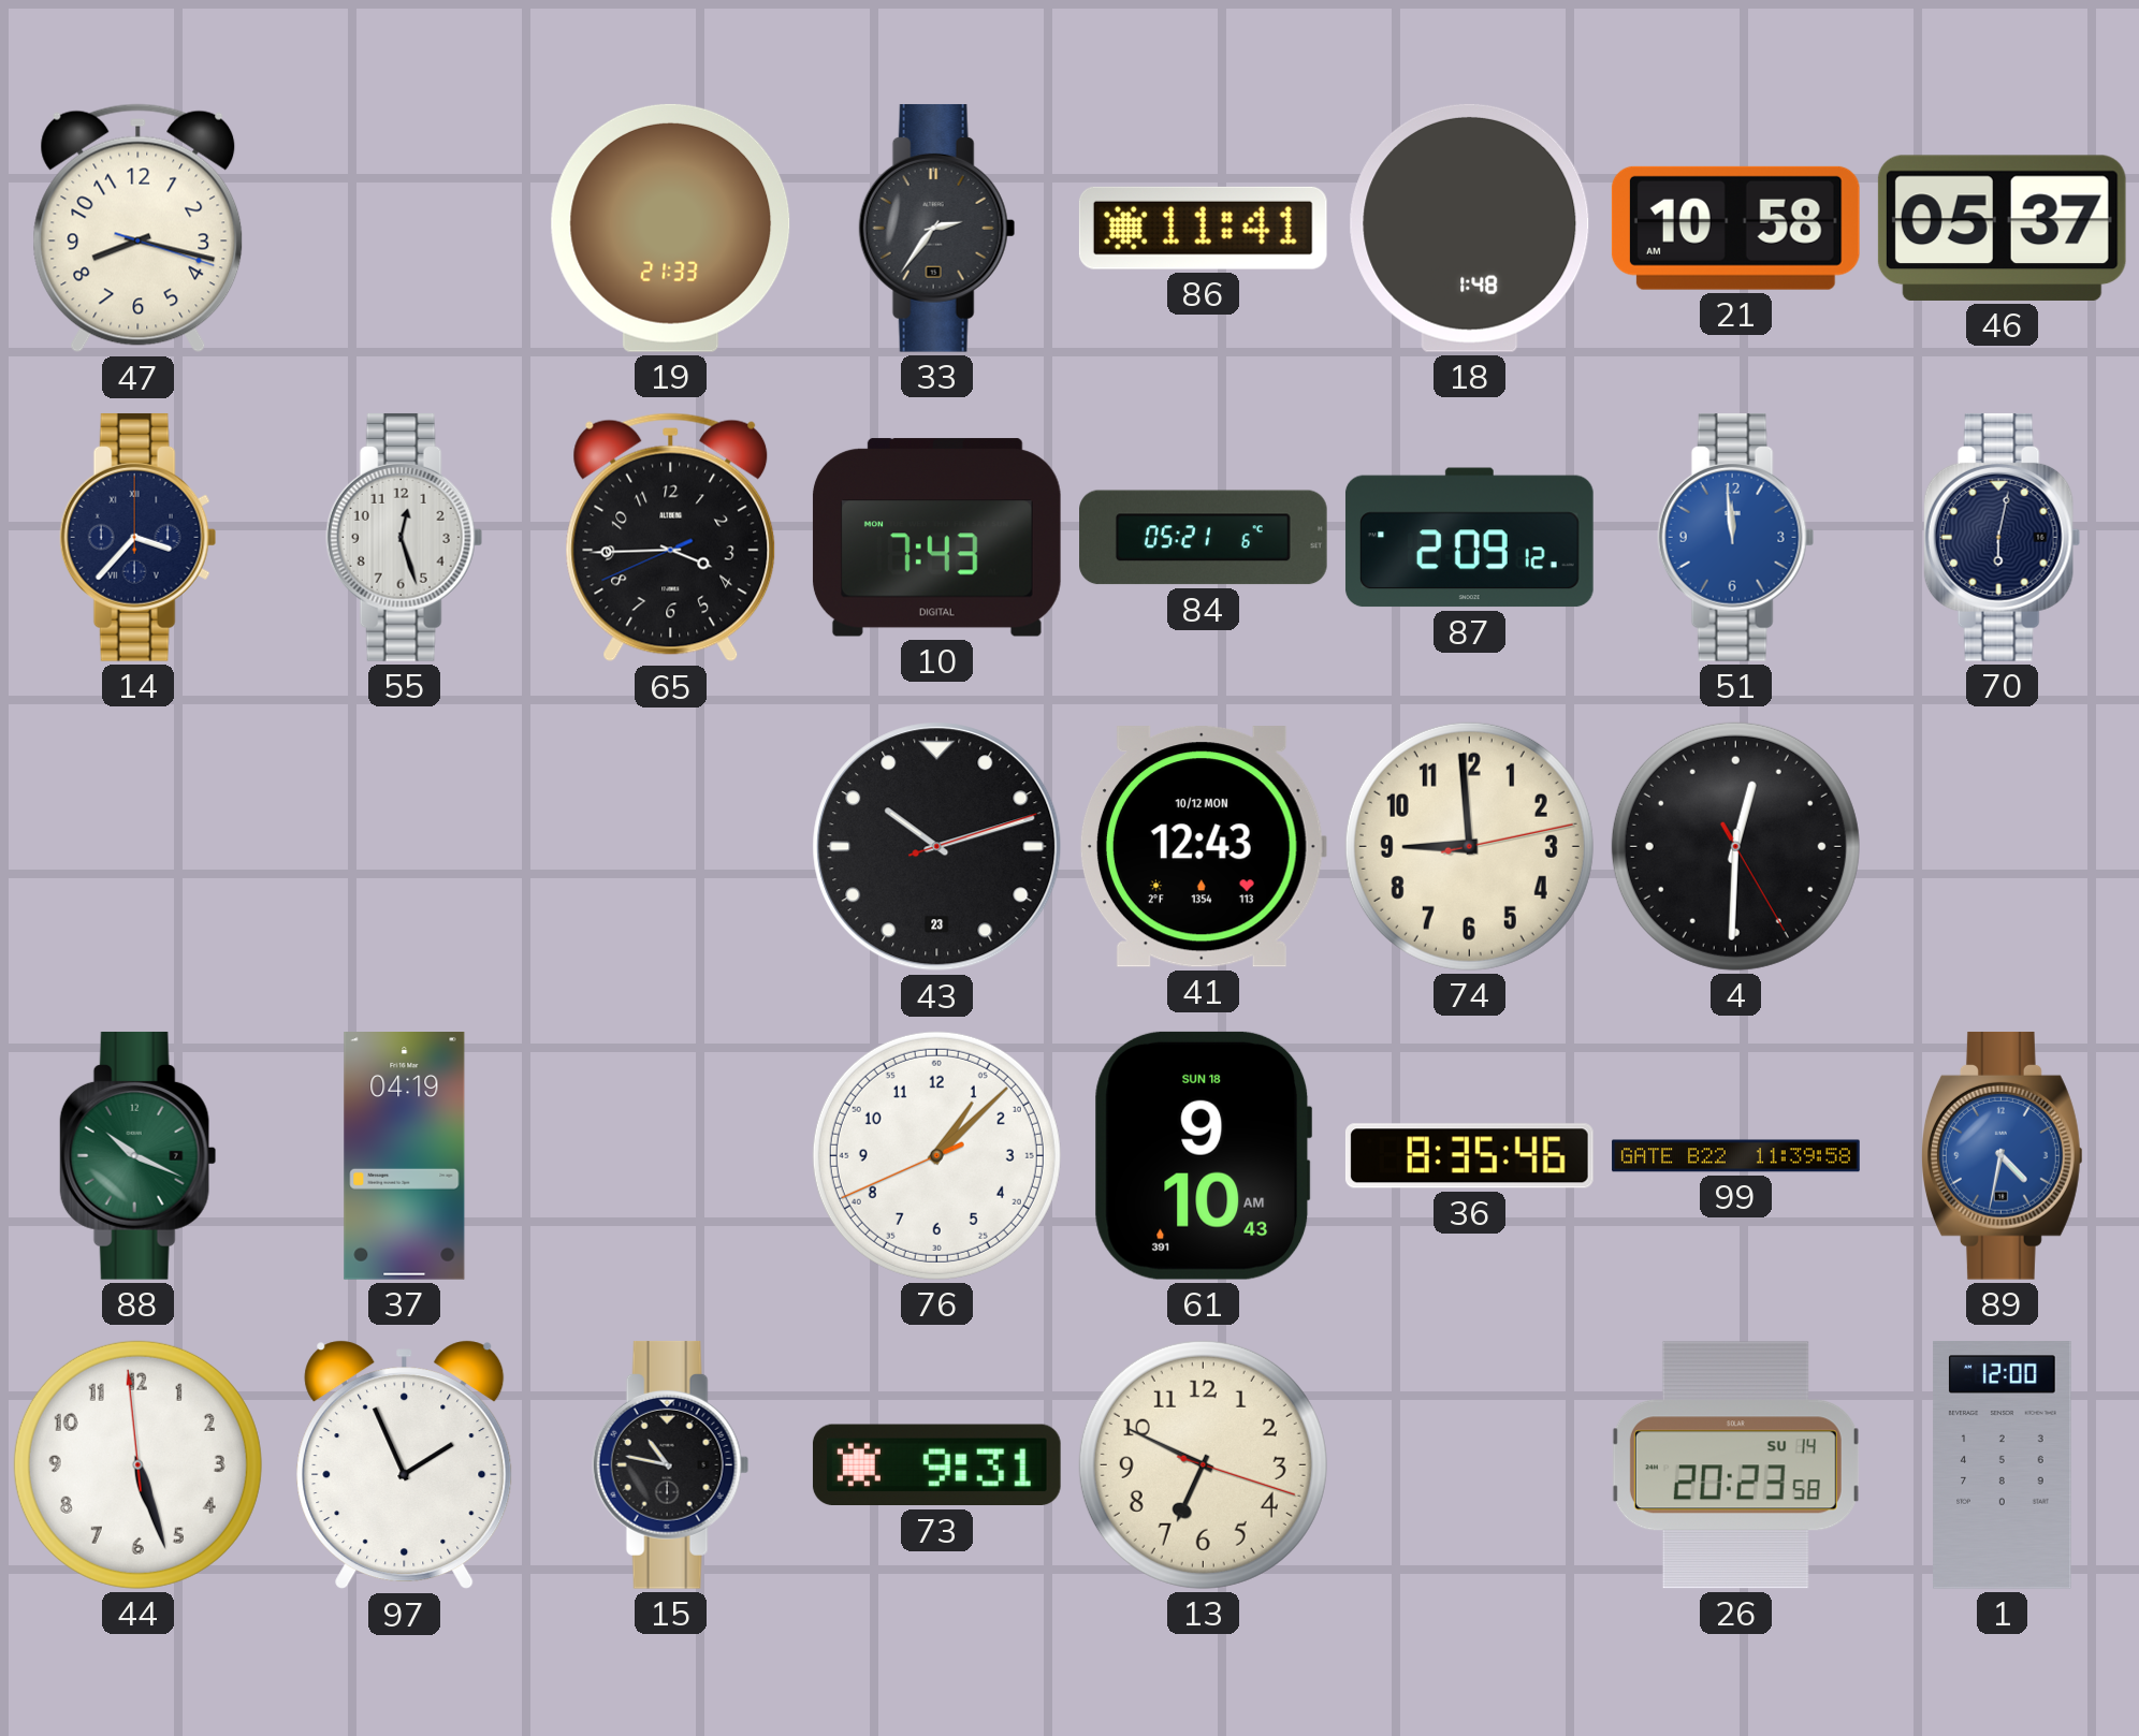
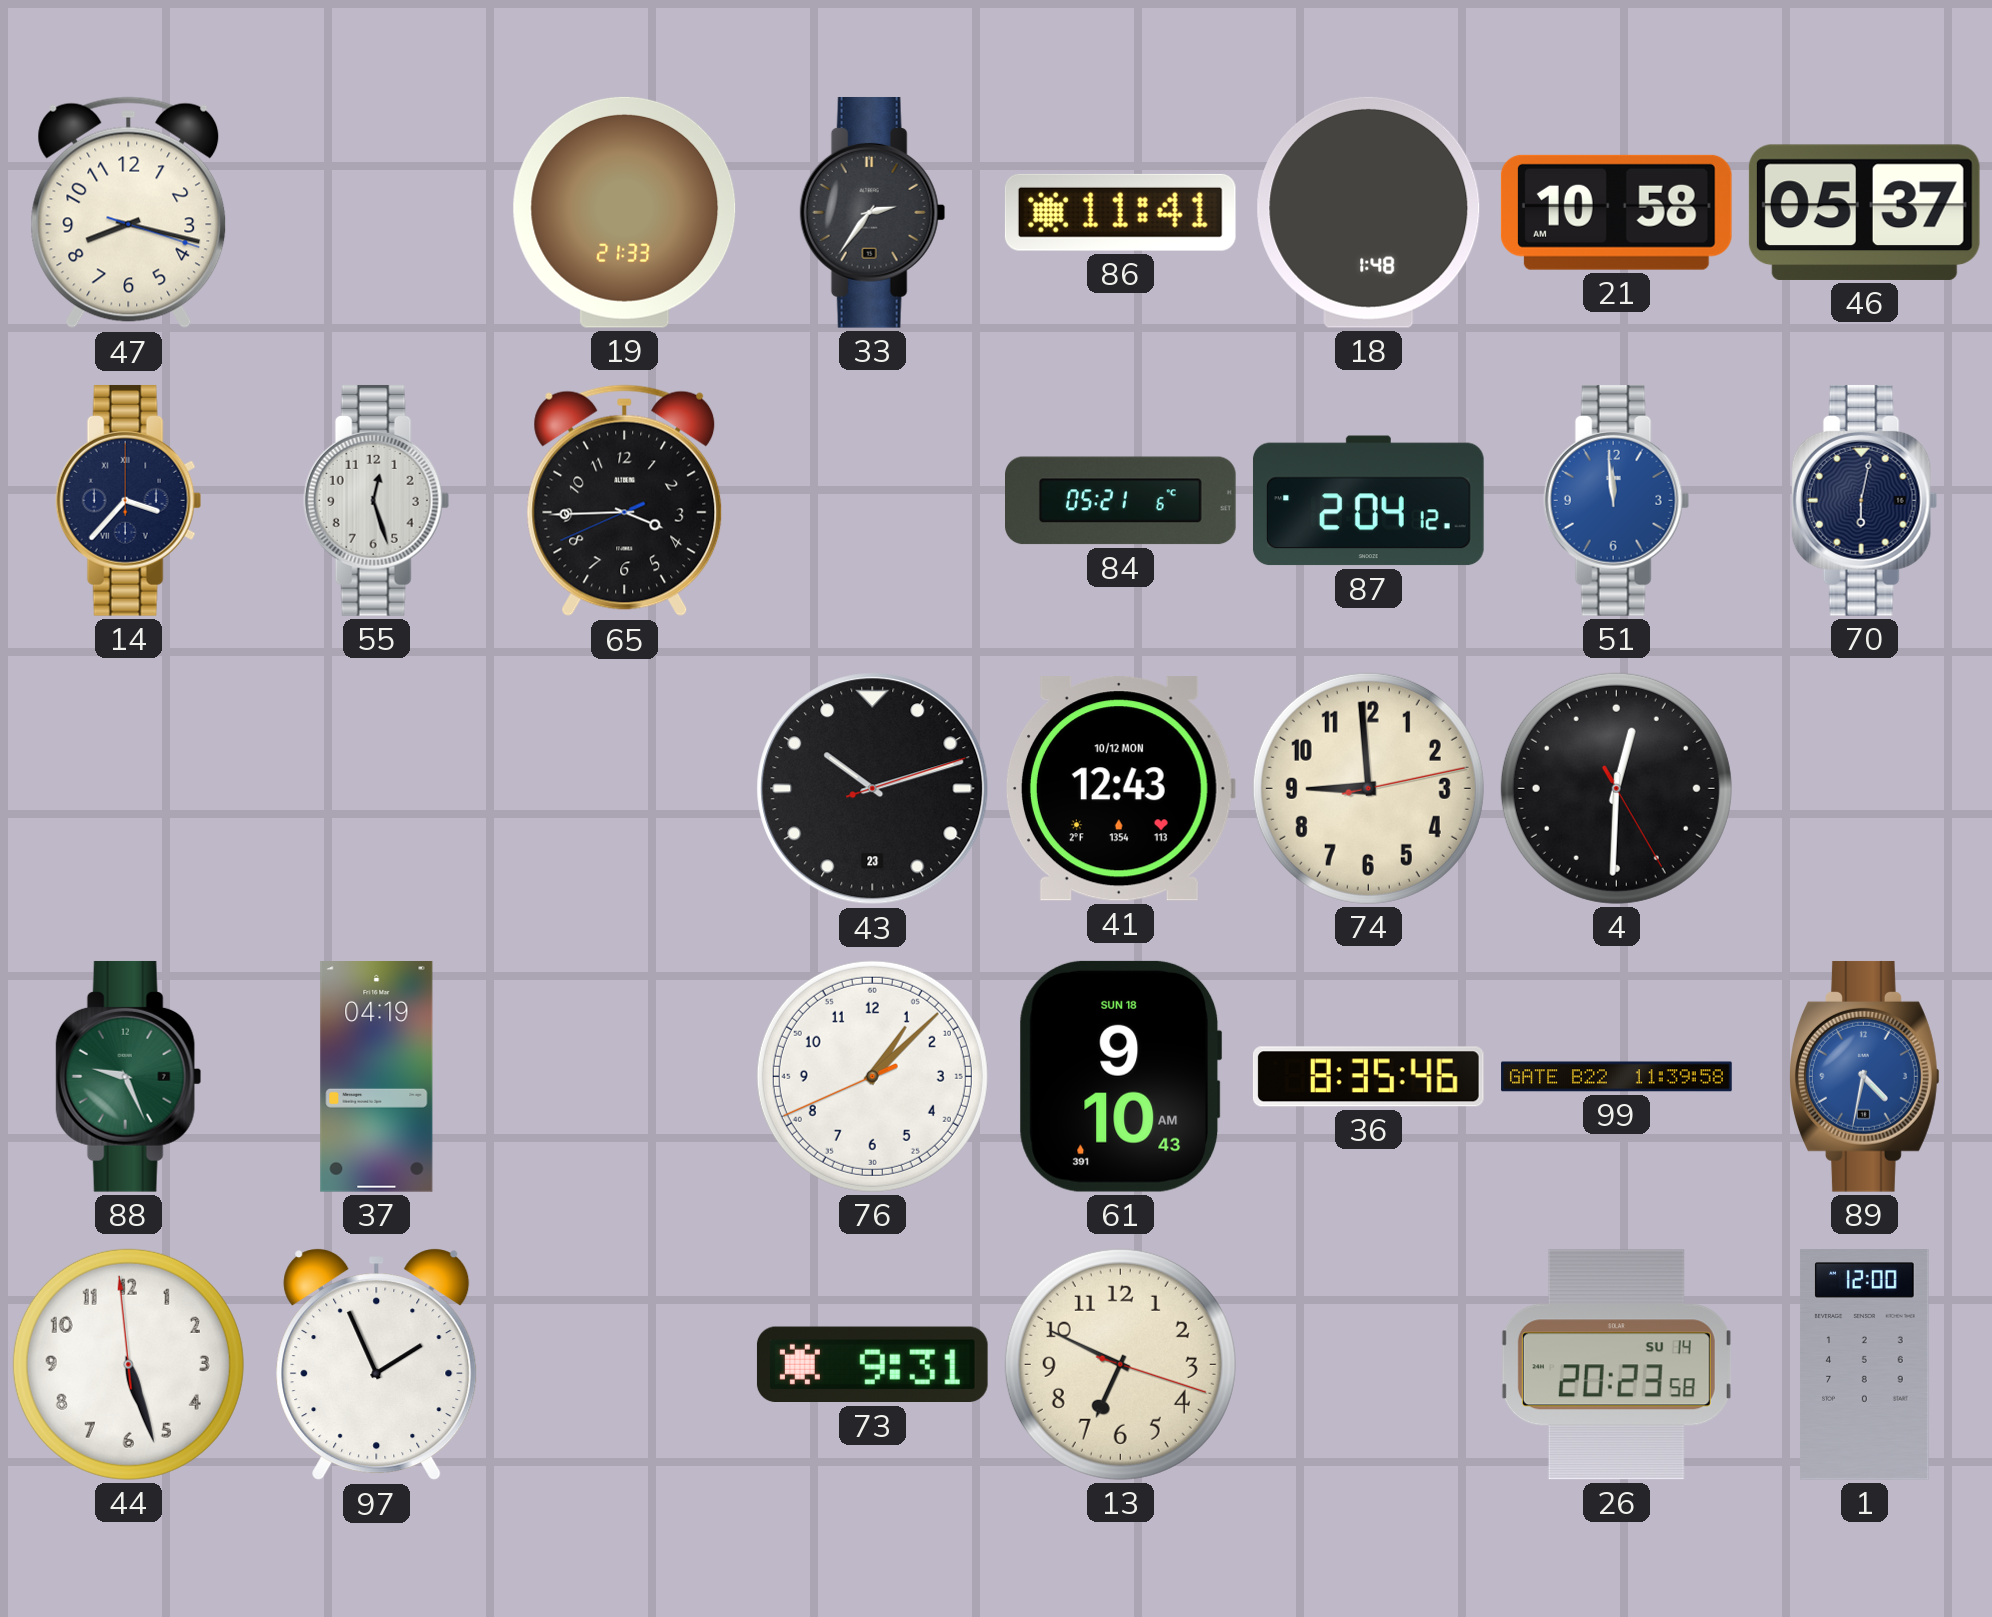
10: 7:43 -> none (936, 538)
87: 2:09 -> 2:04 (1368, 501)
88: 10:19 -> 9:26 (129, 1076)
15: 10:47 -> none (671, 1464)
